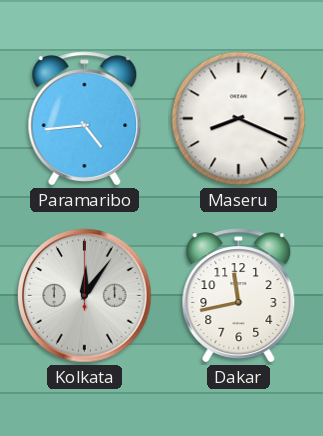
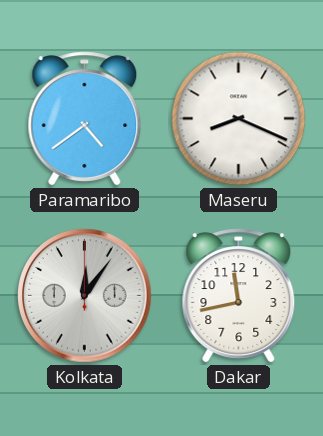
Paramaribo: 4:44 -> 4:39 (85, 119)
